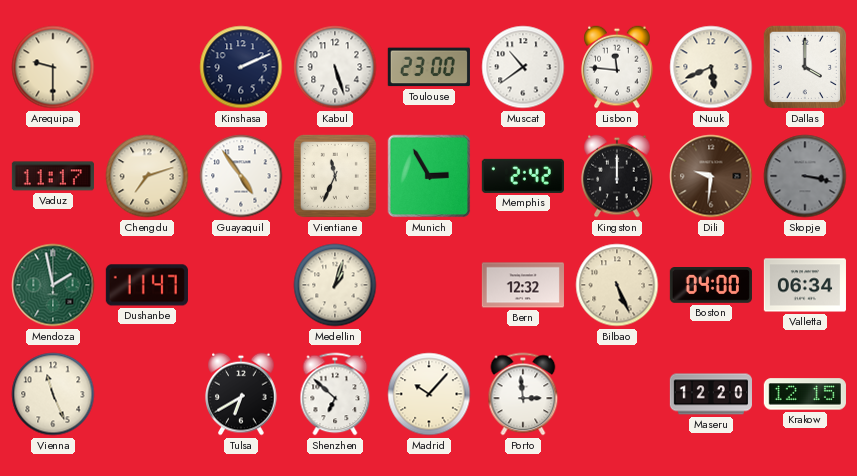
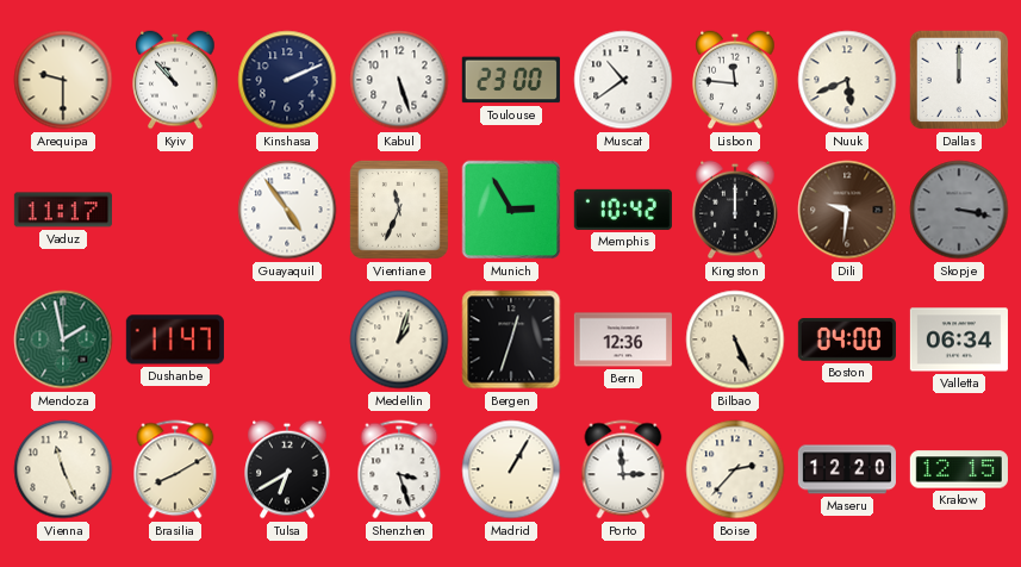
Kyiv: none -> 10:53 (175, 80)
Dallas: 4:00 -> 12:00 (959, 80)
Chengdu: 7:12 -> none (147, 176)
Memphis: 2:42 -> 10:42 (623, 210)
Bergen: none -> 12:33 (511, 339)
Bern: 12:32 -> 12:36 (623, 339)
Brasilia: none -> 8:10 (175, 469)
Shenzhen: 6:52 -> 3:27 (399, 469)
Madrid: 10:07 -> 1:05 (511, 469)
Boise: none -> 2:37 (735, 469)
